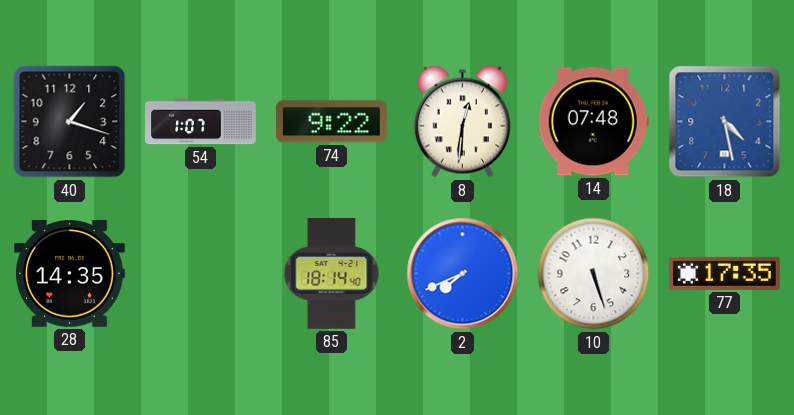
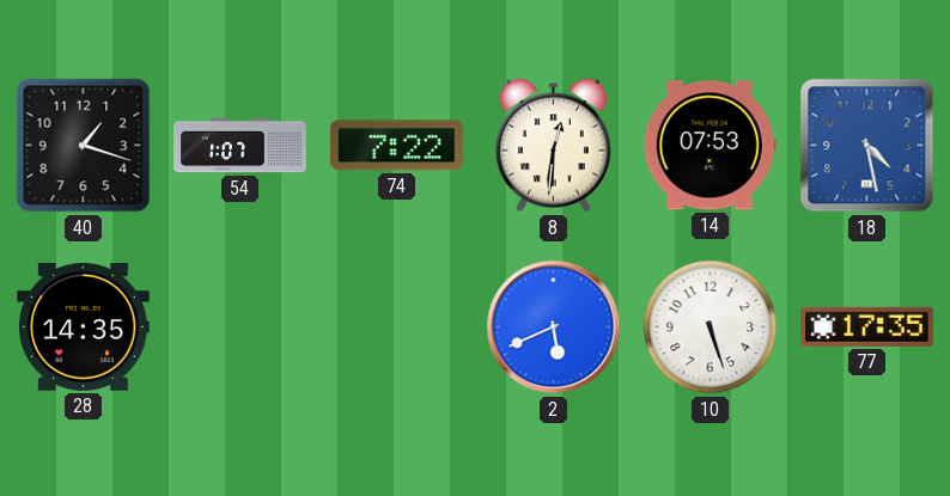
74: 9:22 -> 7:22 (396, 146)
14: 07:48 -> 07:53 (710, 146)
85: 18:14 -> none (332, 274)
2: 7:41 -> 5:41 (554, 327)
